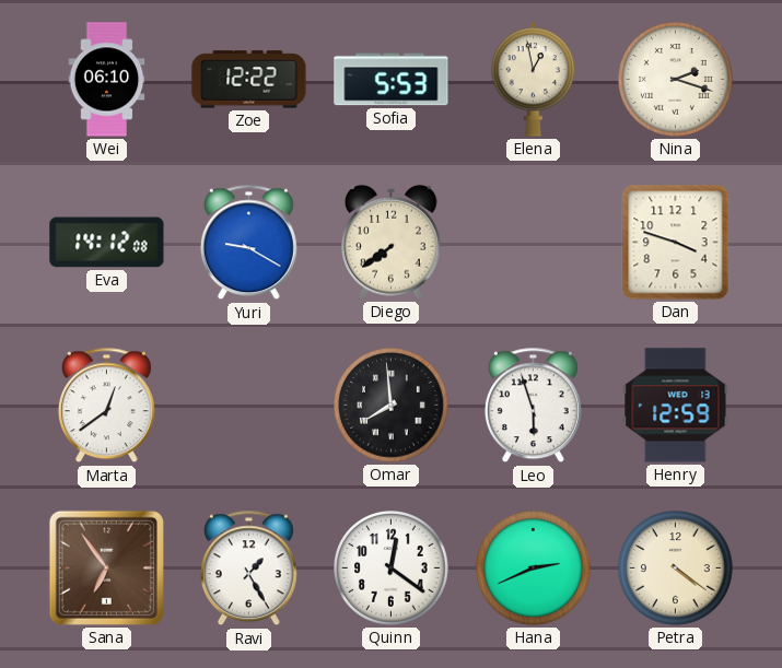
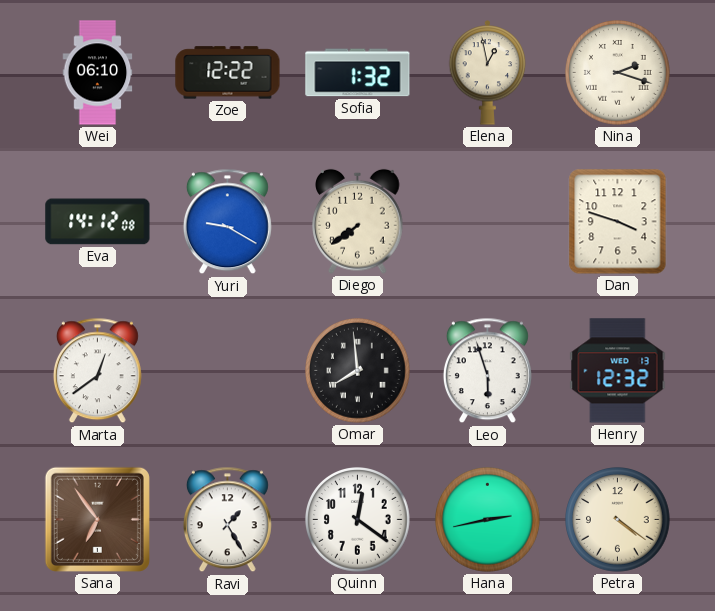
Sofia: 5:53 -> 1:32 (358, 73)
Henry: 12:59 -> 12:32 (618, 371)
Hana: 2:41 -> 2:43 (488, 520)
